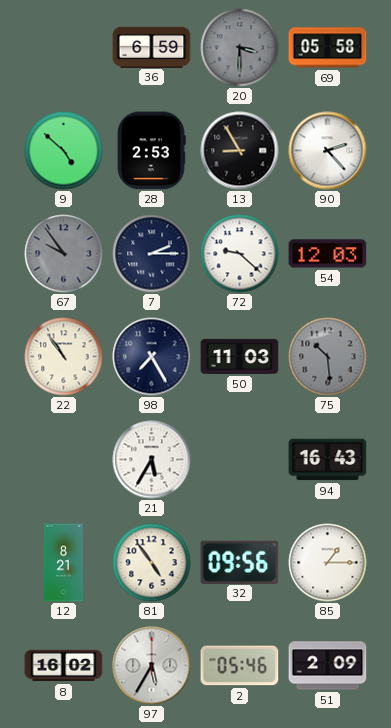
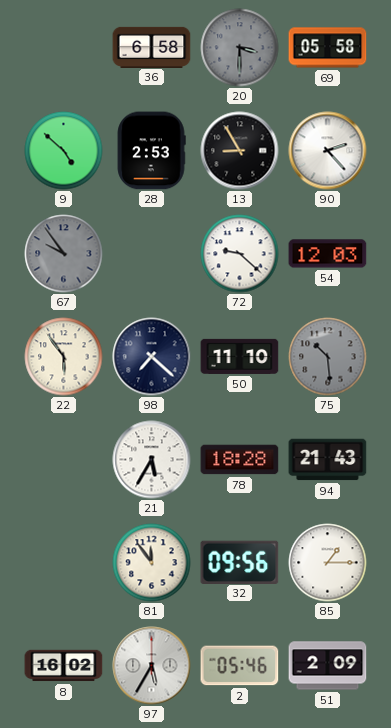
36: 6:59 -> 6:58 (152, 47)
7: 2:15 -> none (152, 254)
22: 10:54 -> 5:54 (64, 357)
98: 7:25 -> 7:22 (152, 357)
50: 11:03 -> 11:10 (240, 356)
78: none -> 18:28 (240, 460)
94: 16:43 -> 21:43 (328, 460)
12: 8:21 -> none (63, 563)
81: 4:54 -> 11:54 (152, 563)
